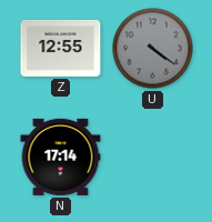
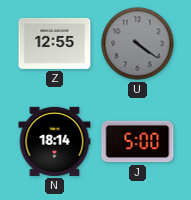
N: 17:14 -> 18:14 (55, 141)
J: none -> 5:00 (138, 142)
